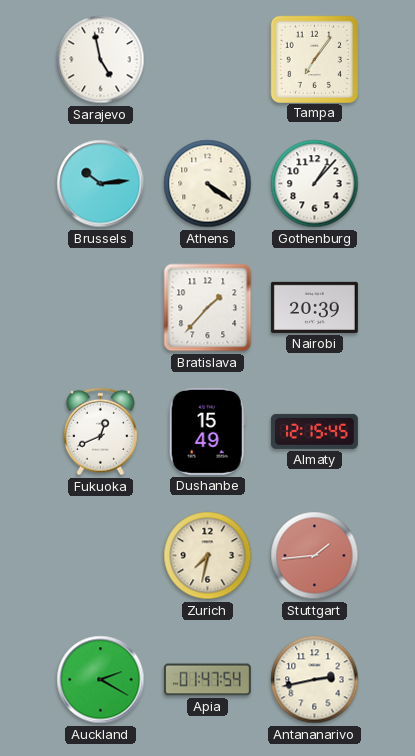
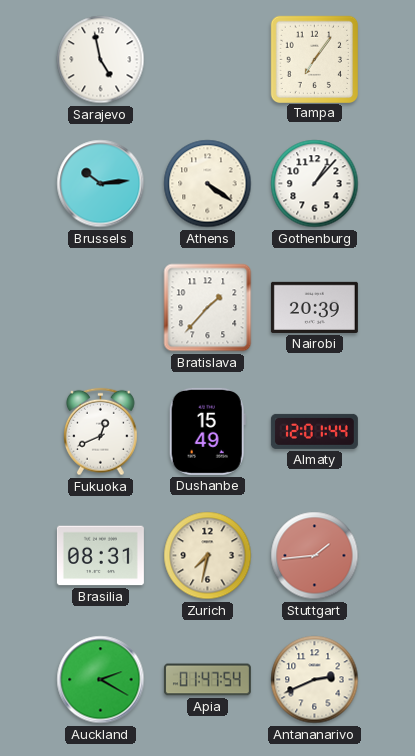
Almaty: 12:15 -> 12:01 (314, 431)
Brasilia: none -> 08:31 (100, 556)
Antananarivo: 2:43 -> 2:41 (315, 680)
